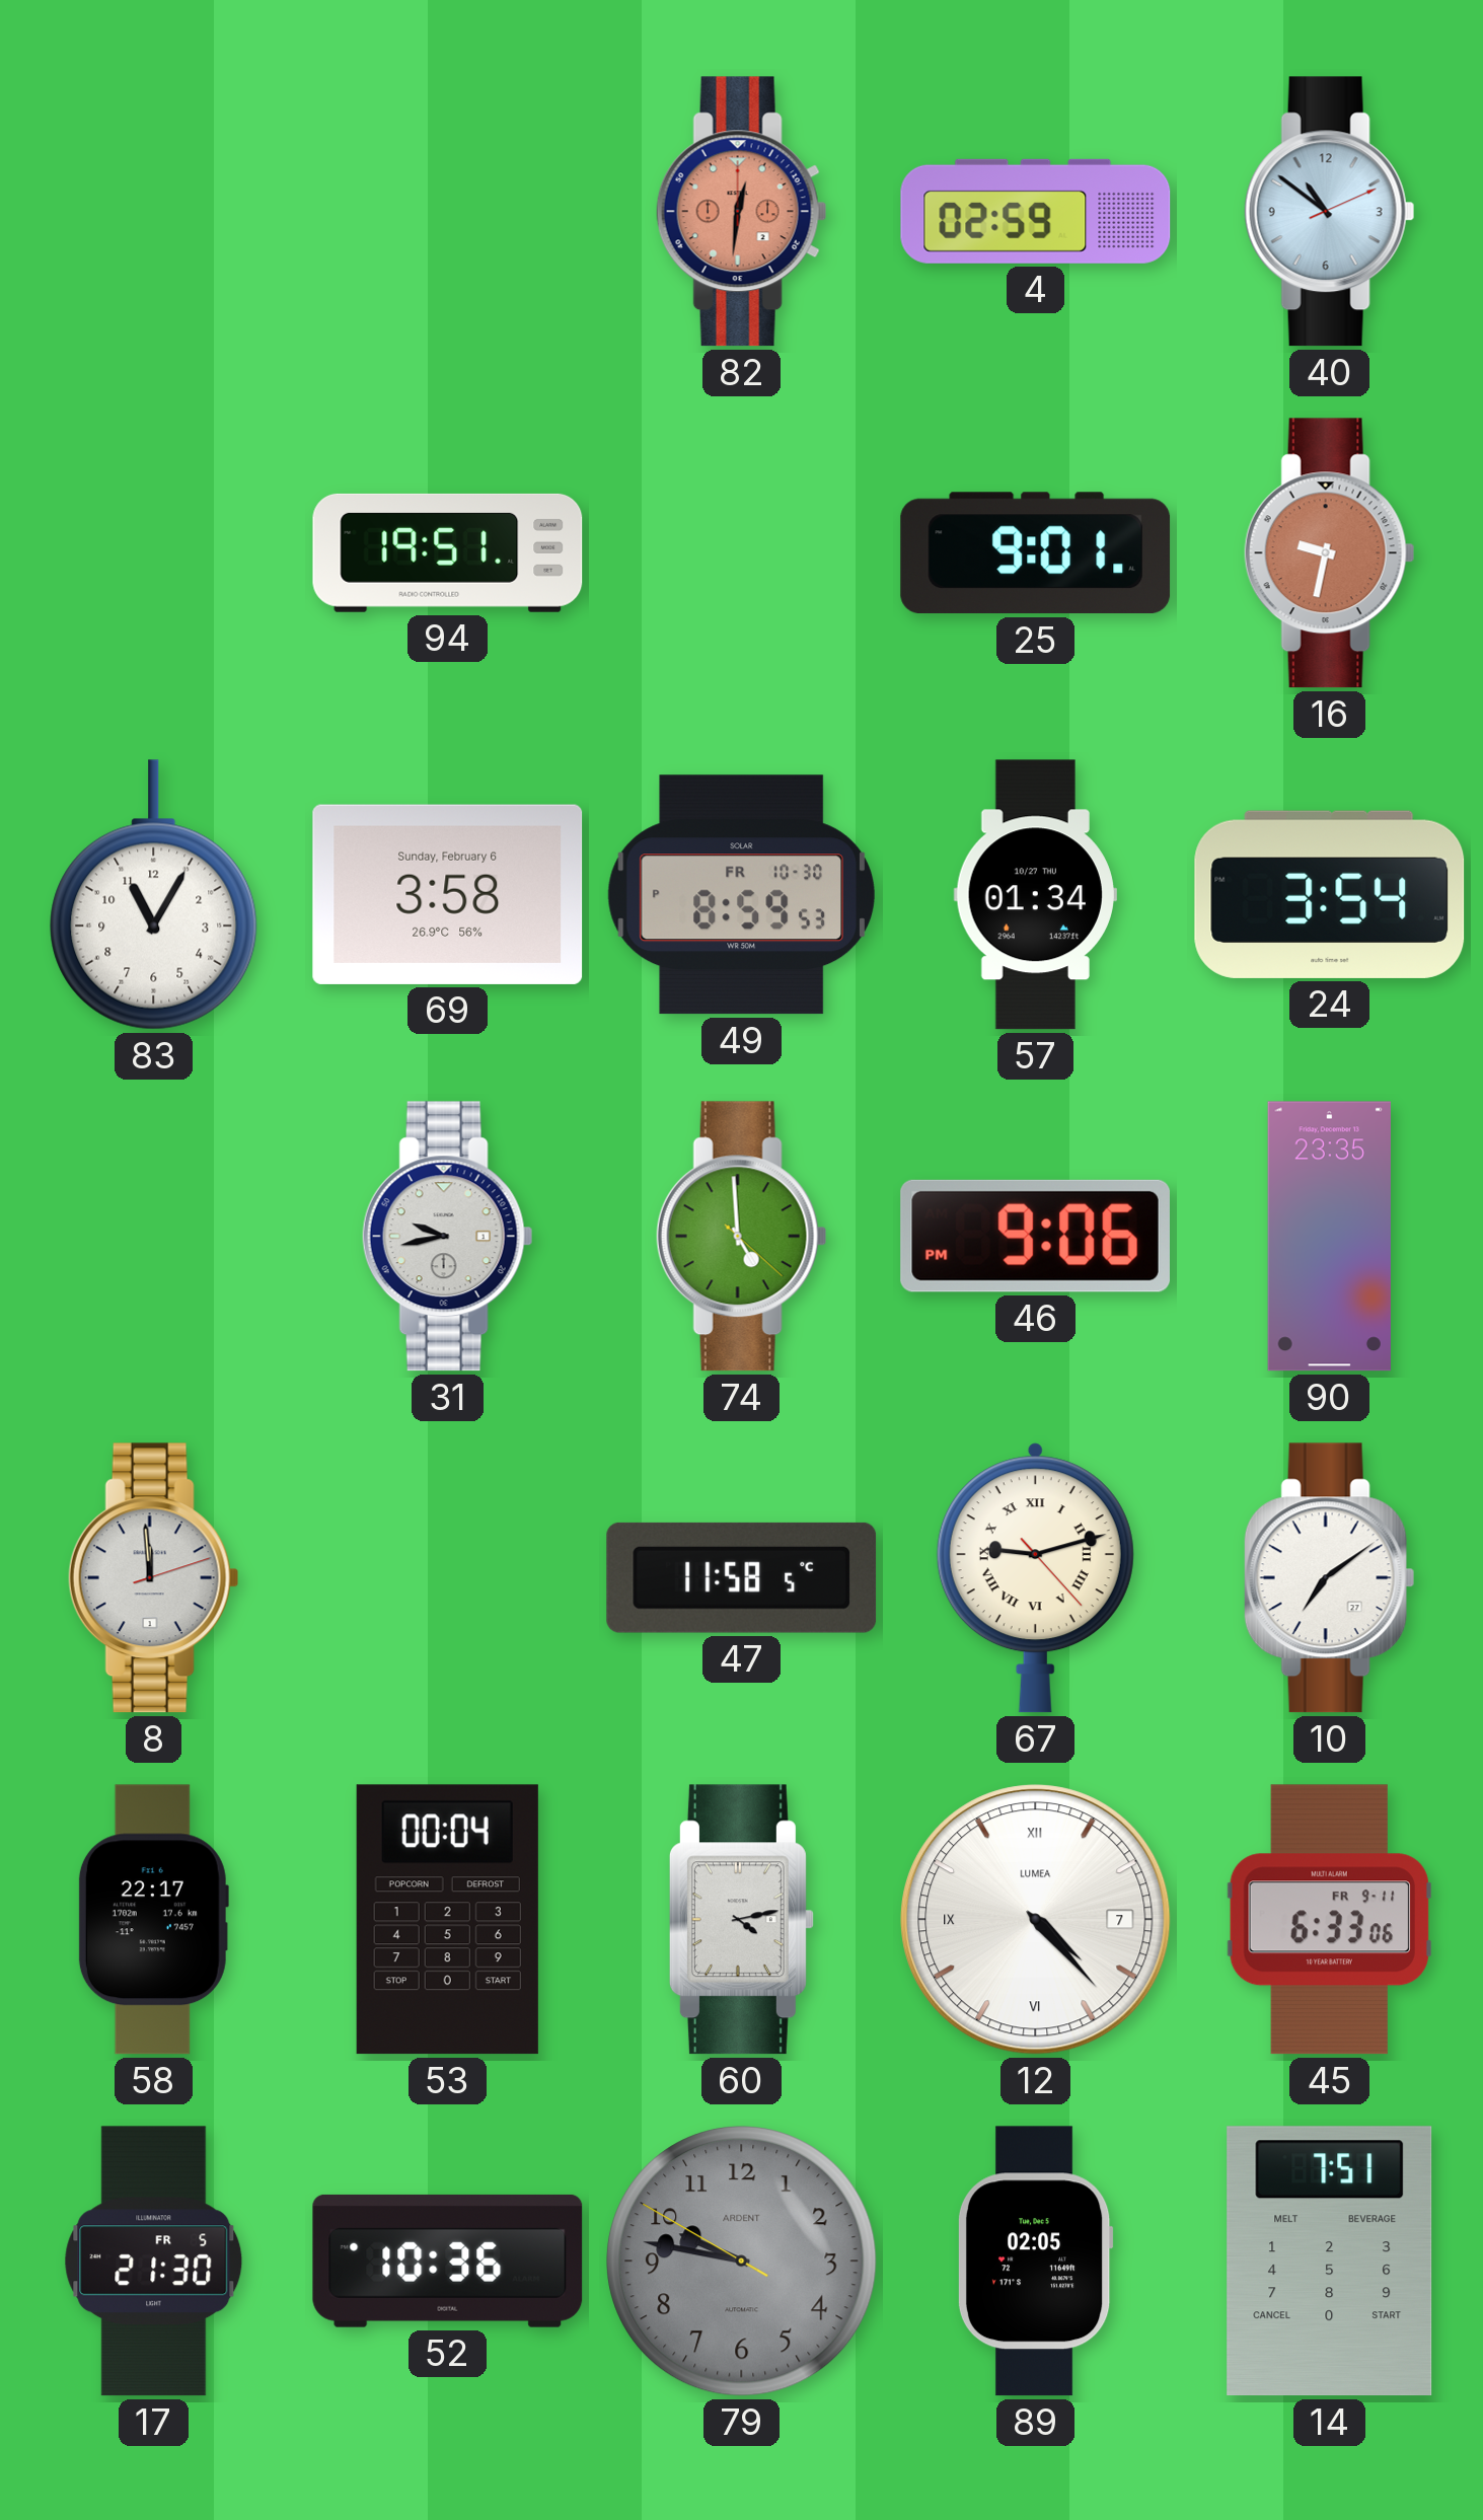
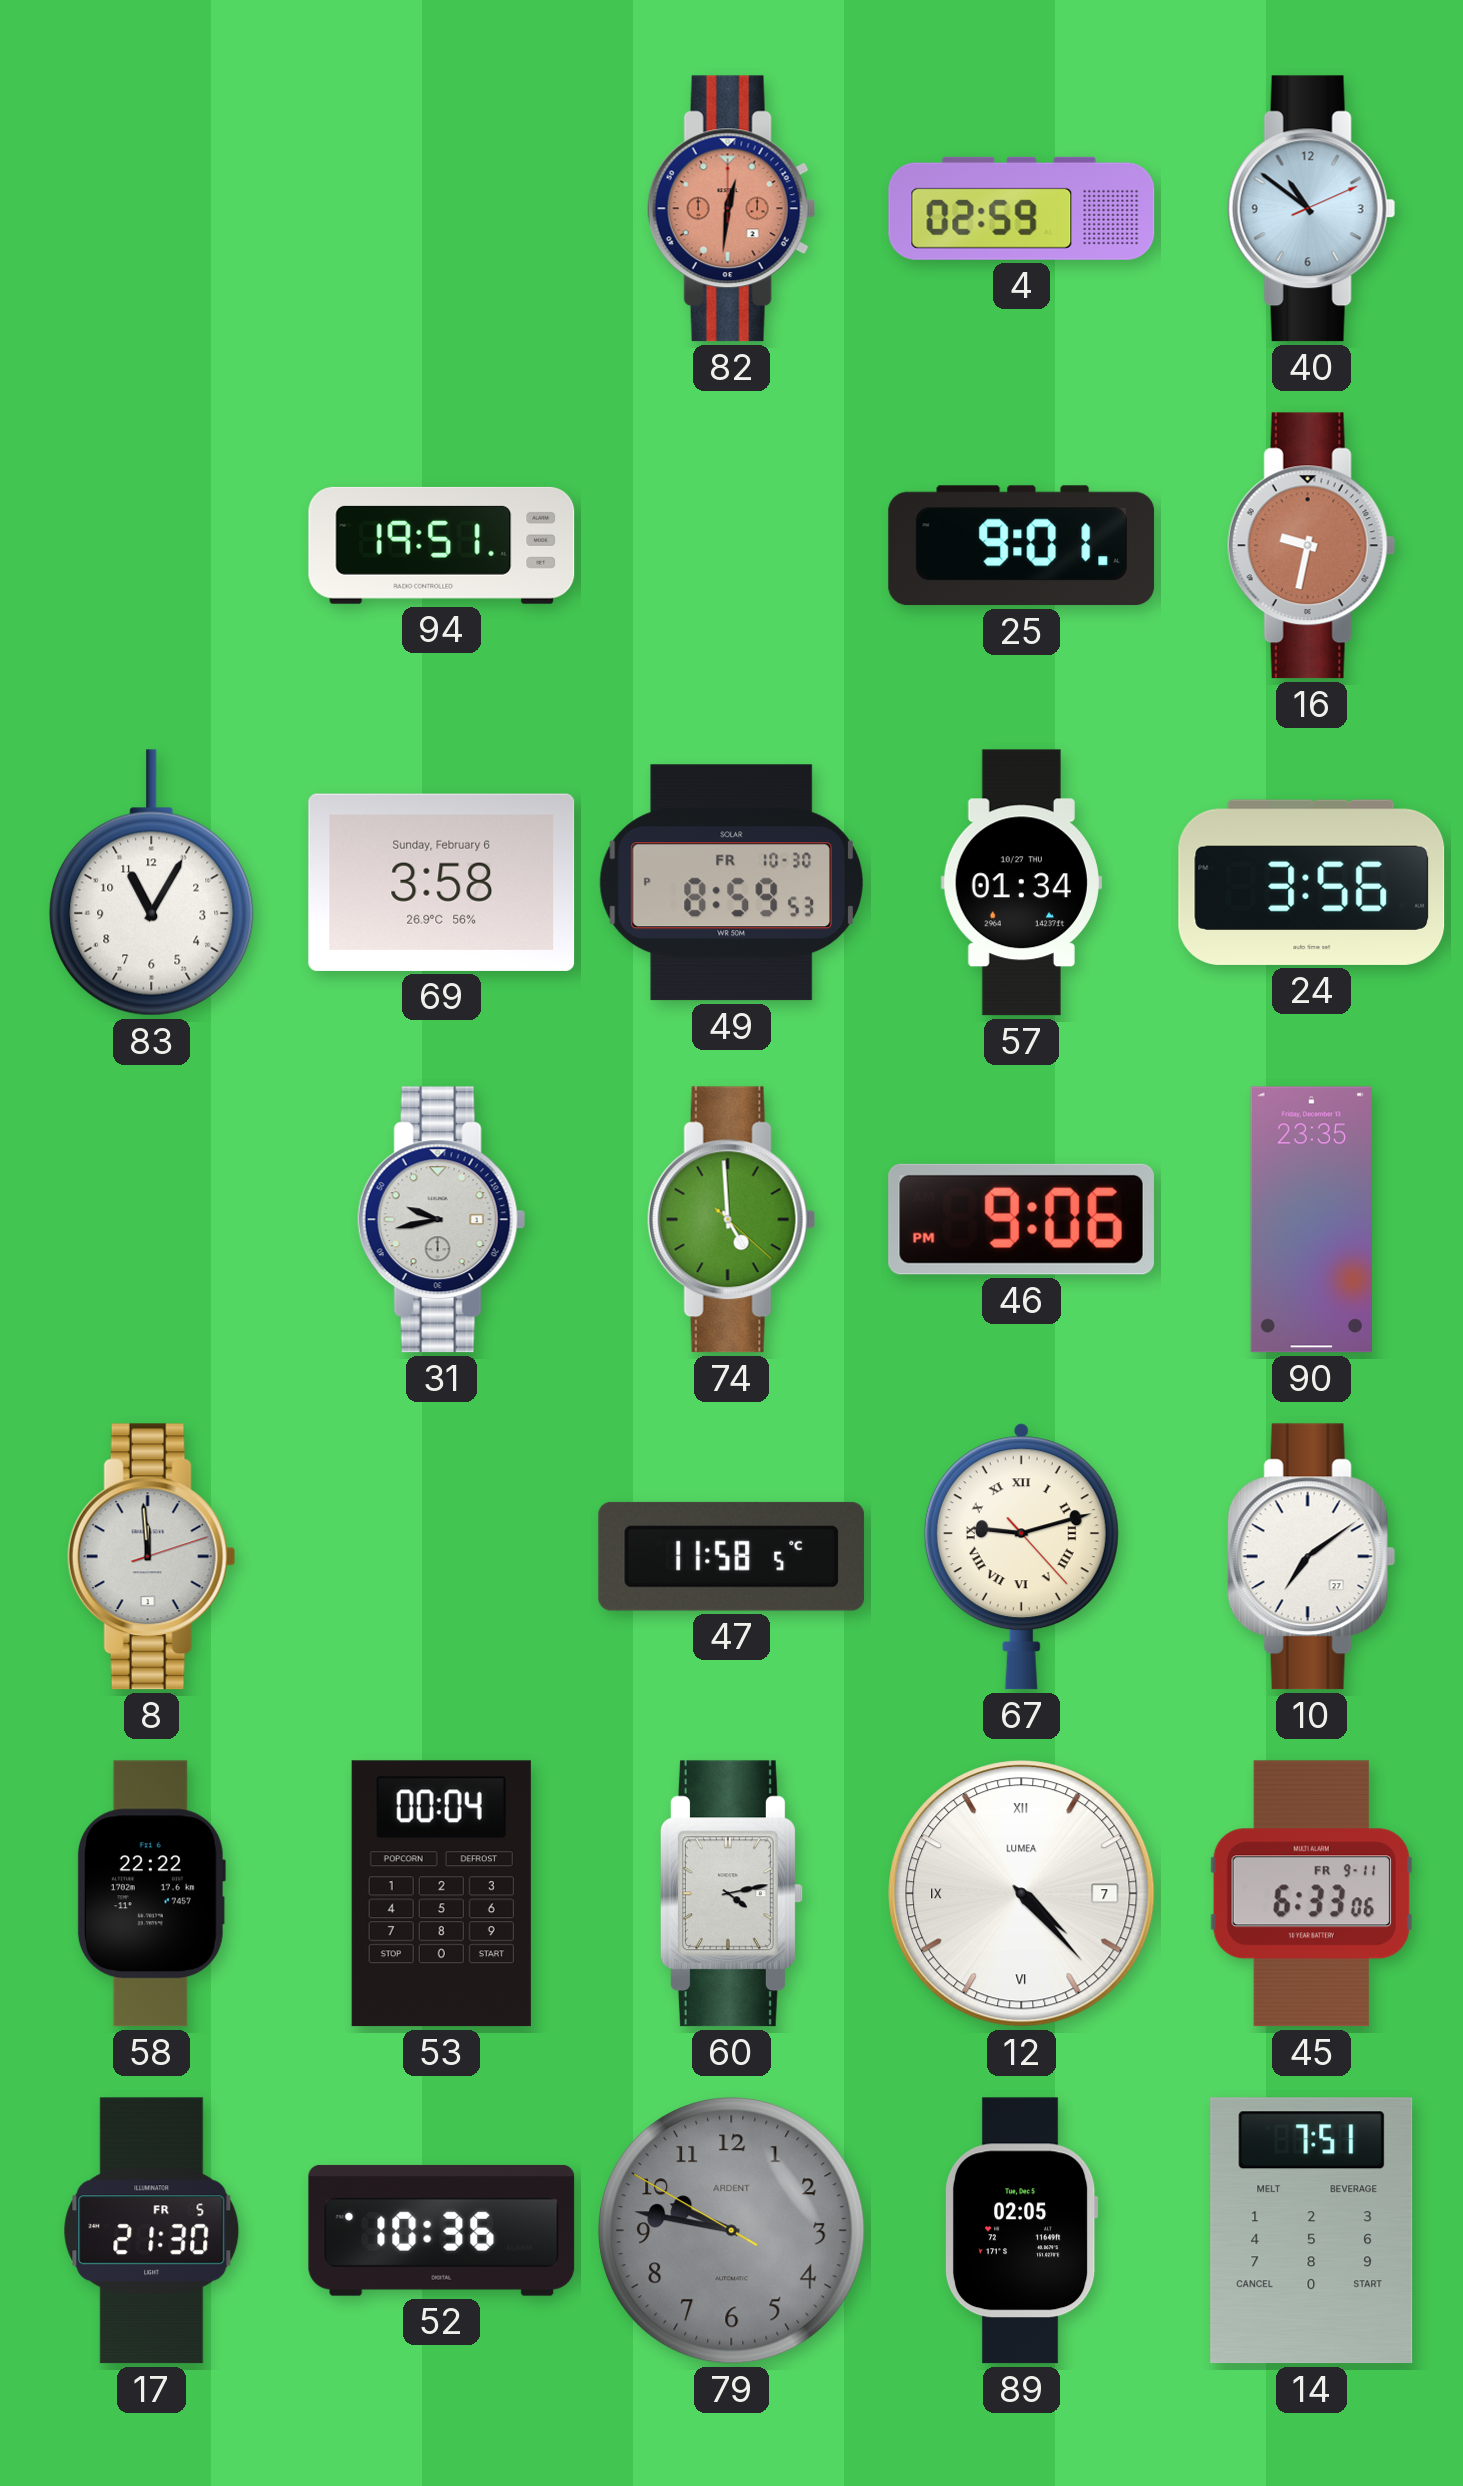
24: 3:54 -> 3:56 (1312, 882)
58: 22:17 -> 22:22 (151, 1894)
